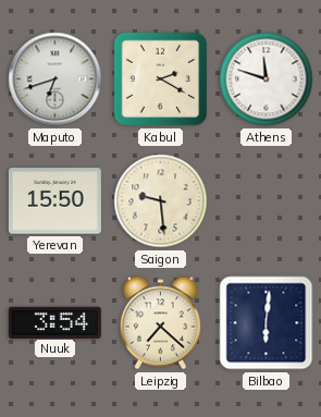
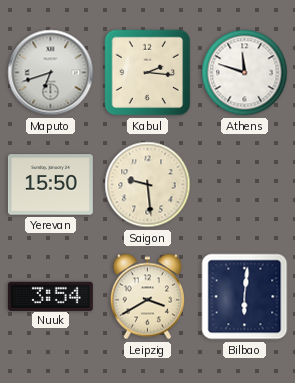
Kabul: 2:20 -> 2:16 (148, 73)
Leipzig: 7:22 -> 3:40 (147, 297)
